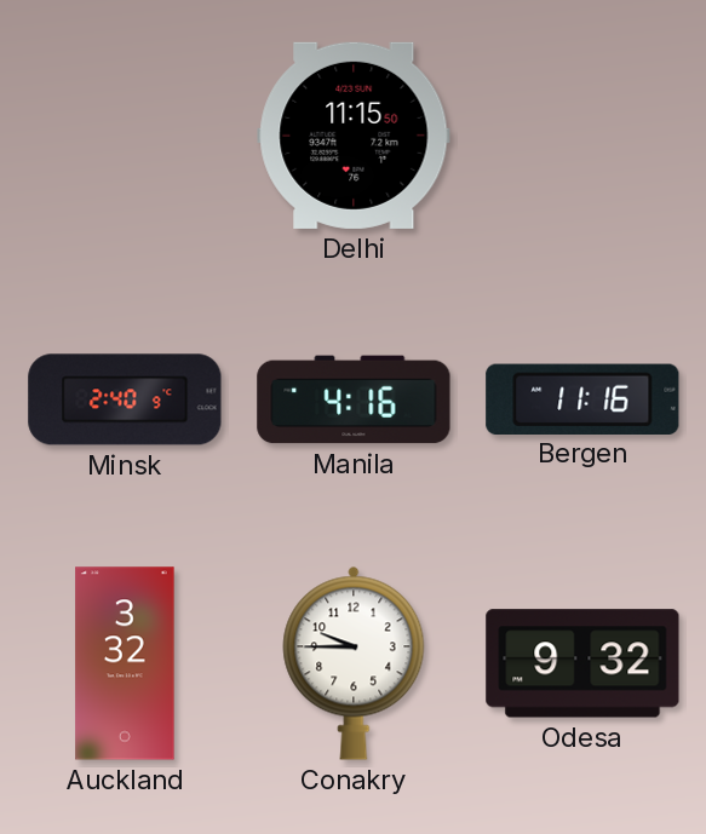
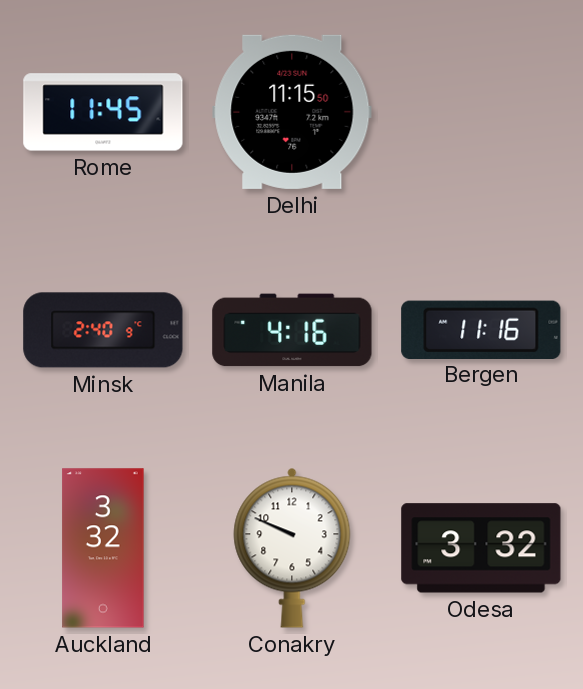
Rome: none -> 11:45 (103, 112)
Conakry: 9:45 -> 9:49 (292, 548)
Odesa: 9:32 -> 3:32 (481, 548)
